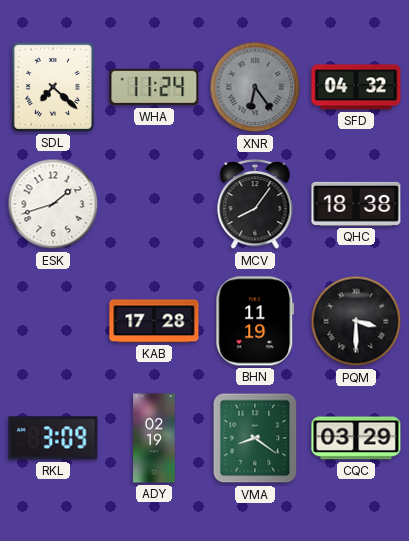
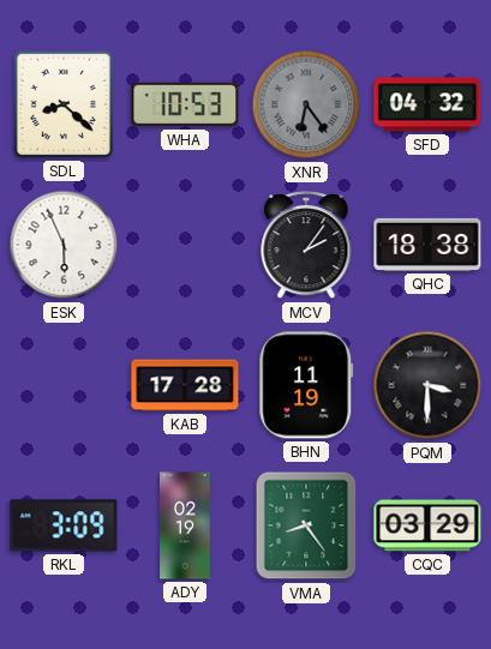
SDL: 7:22 -> 8:22 (64, 104)
WHA: 11:24 -> 10:53 (185, 104)
ESK: 1:42 -> 5:56 (64, 245)
MCV: 8:06 -> 2:06 (306, 246)
VMA: 8:21 -> 8:24 (306, 525)
